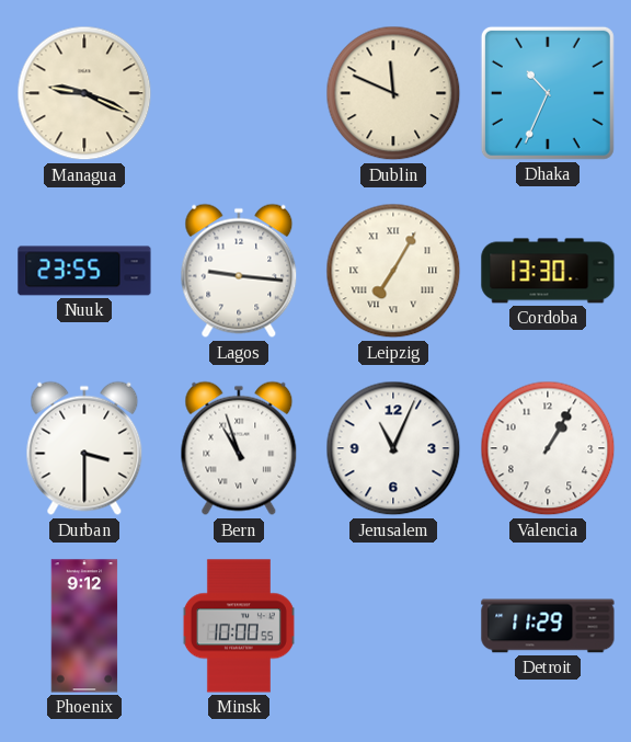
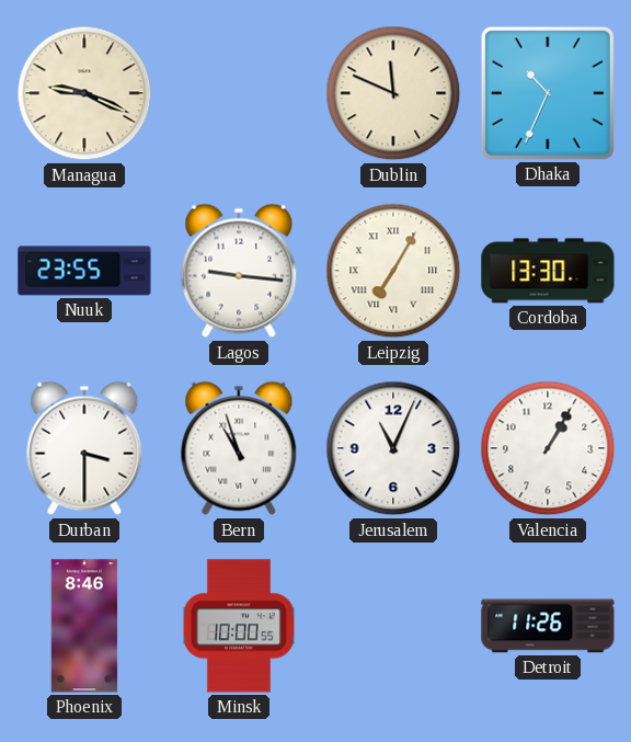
Phoenix: 9:12 -> 8:46 (84, 626)
Detroit: 11:29 -> 11:26 (548, 626)
